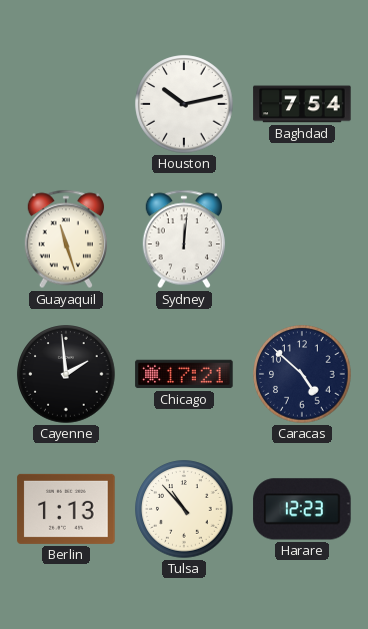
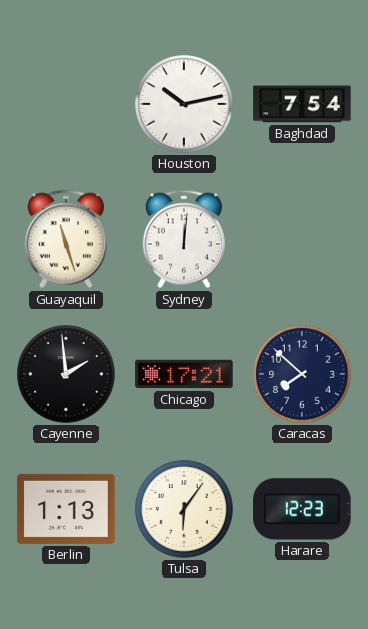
Caracas: 4:52 -> 7:52 (302, 374)
Tulsa: 10:53 -> 6:06 (184, 509)
